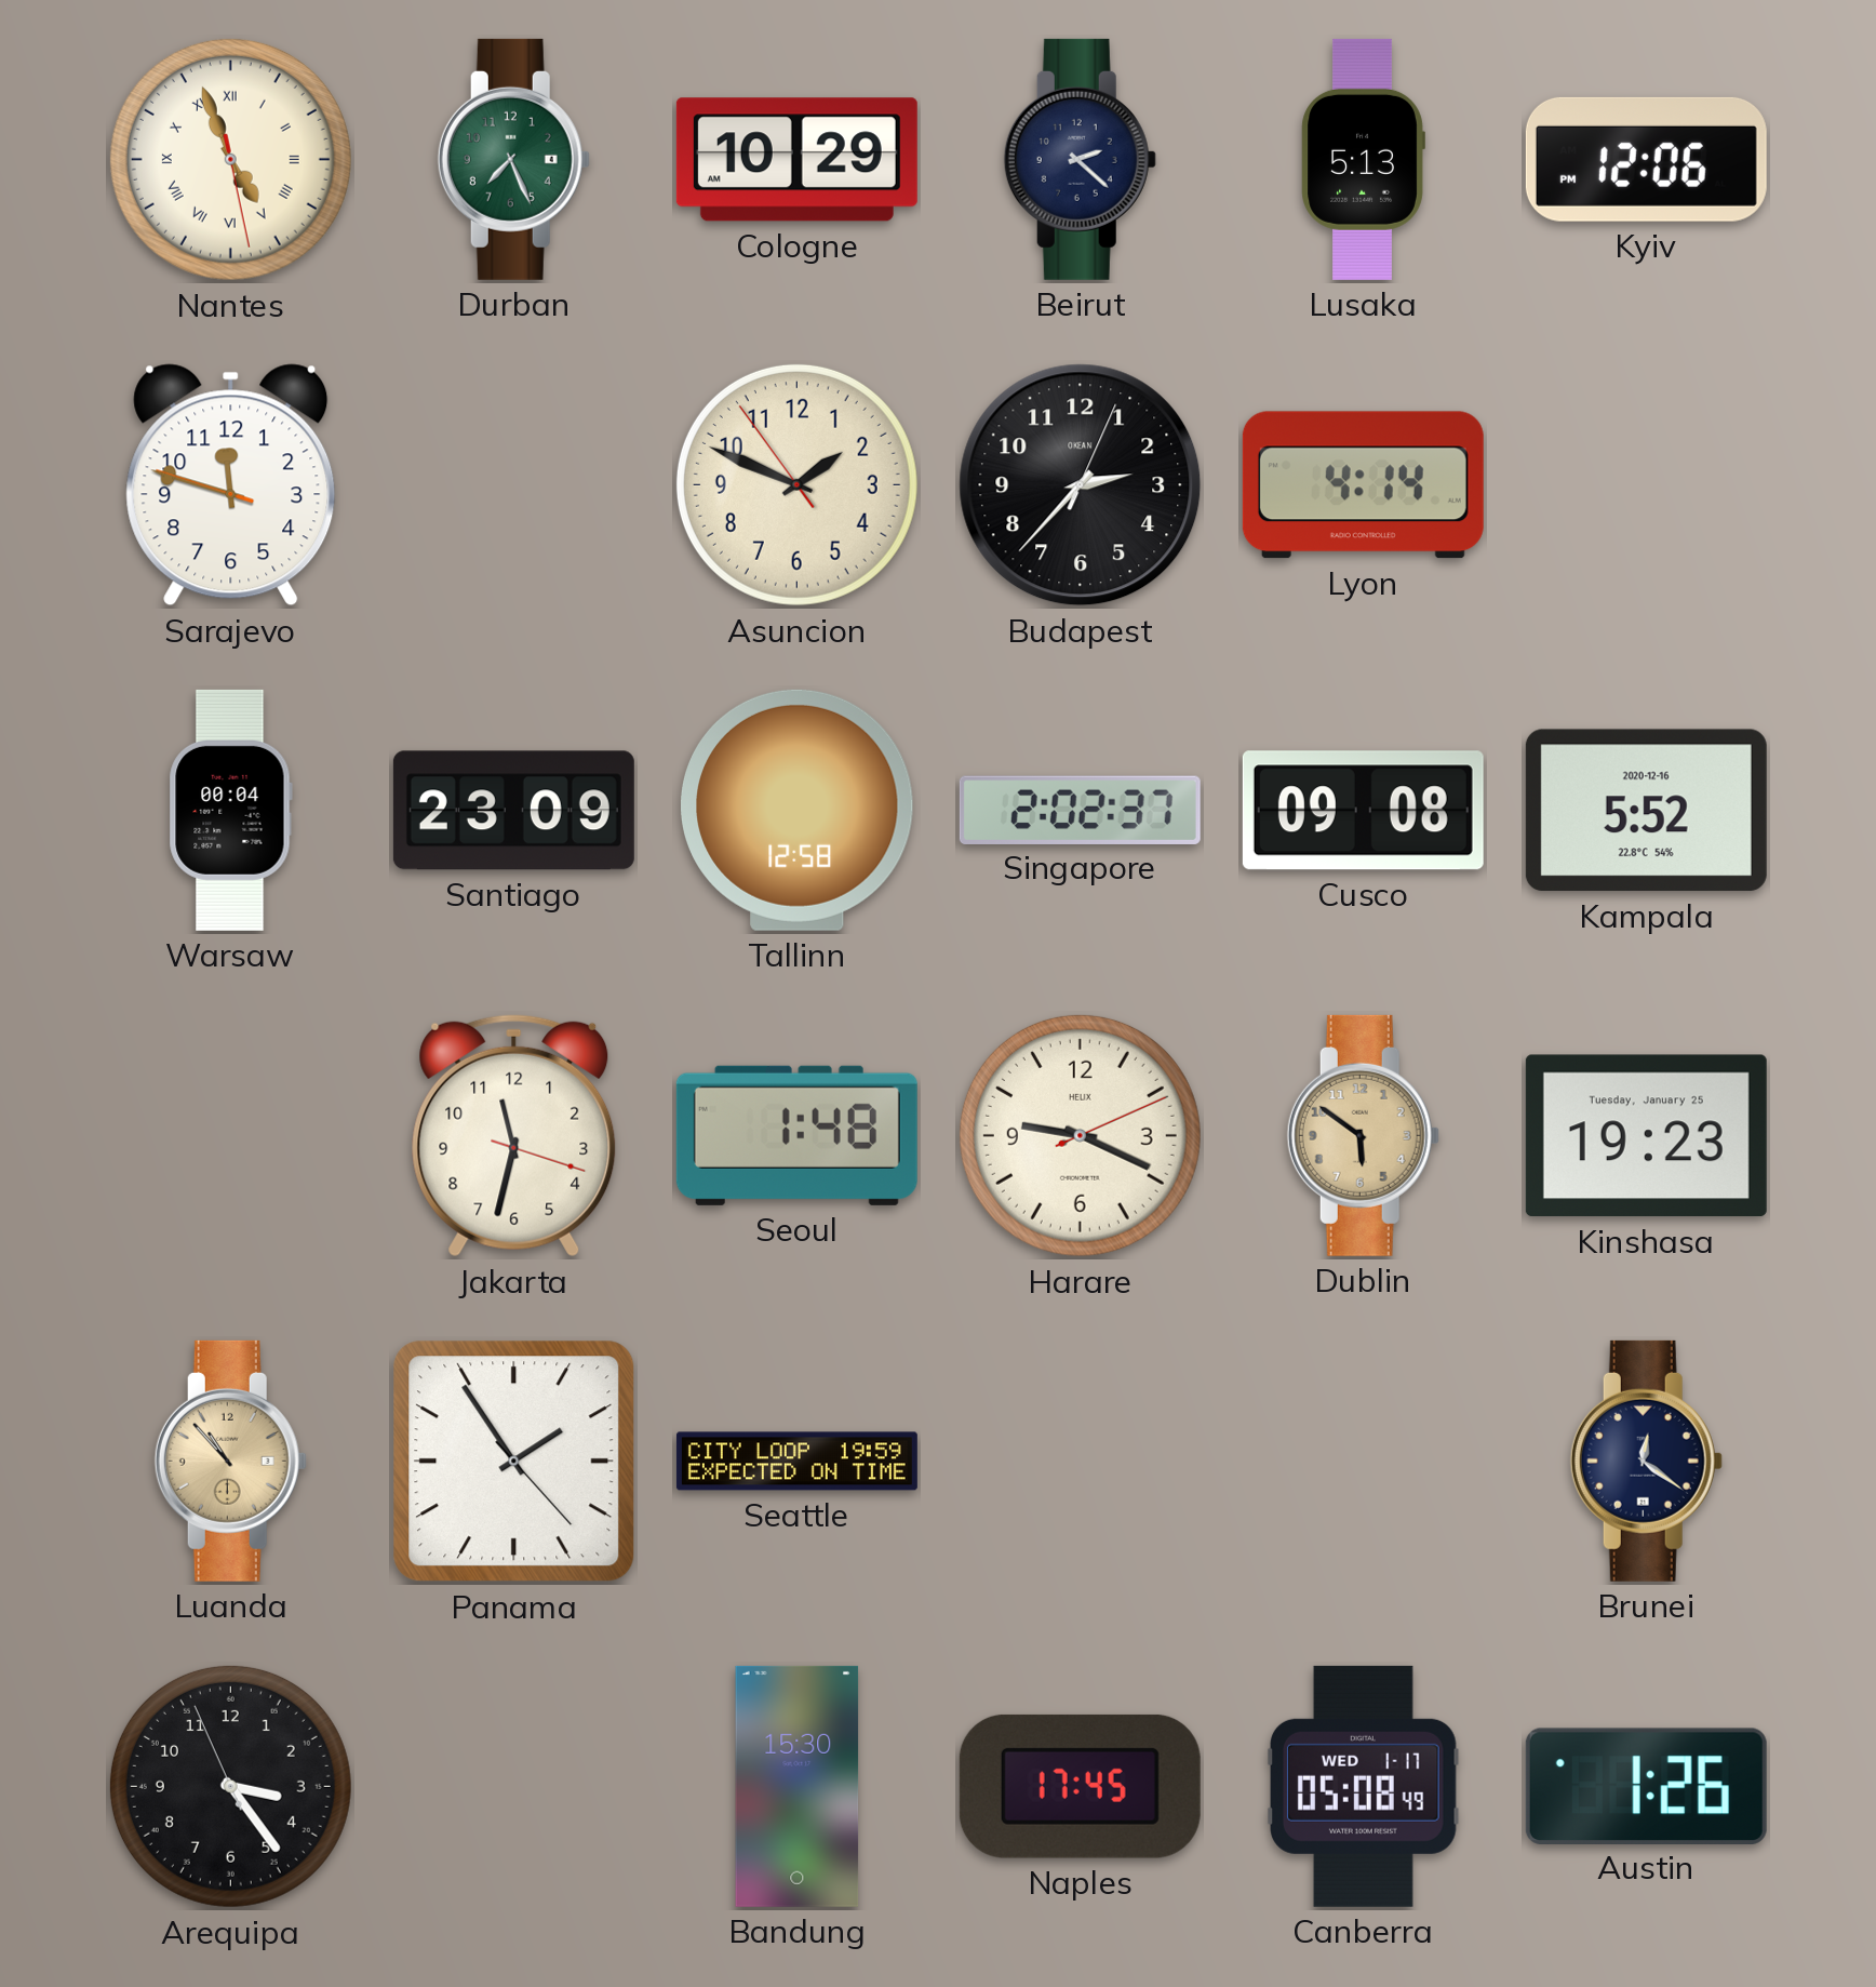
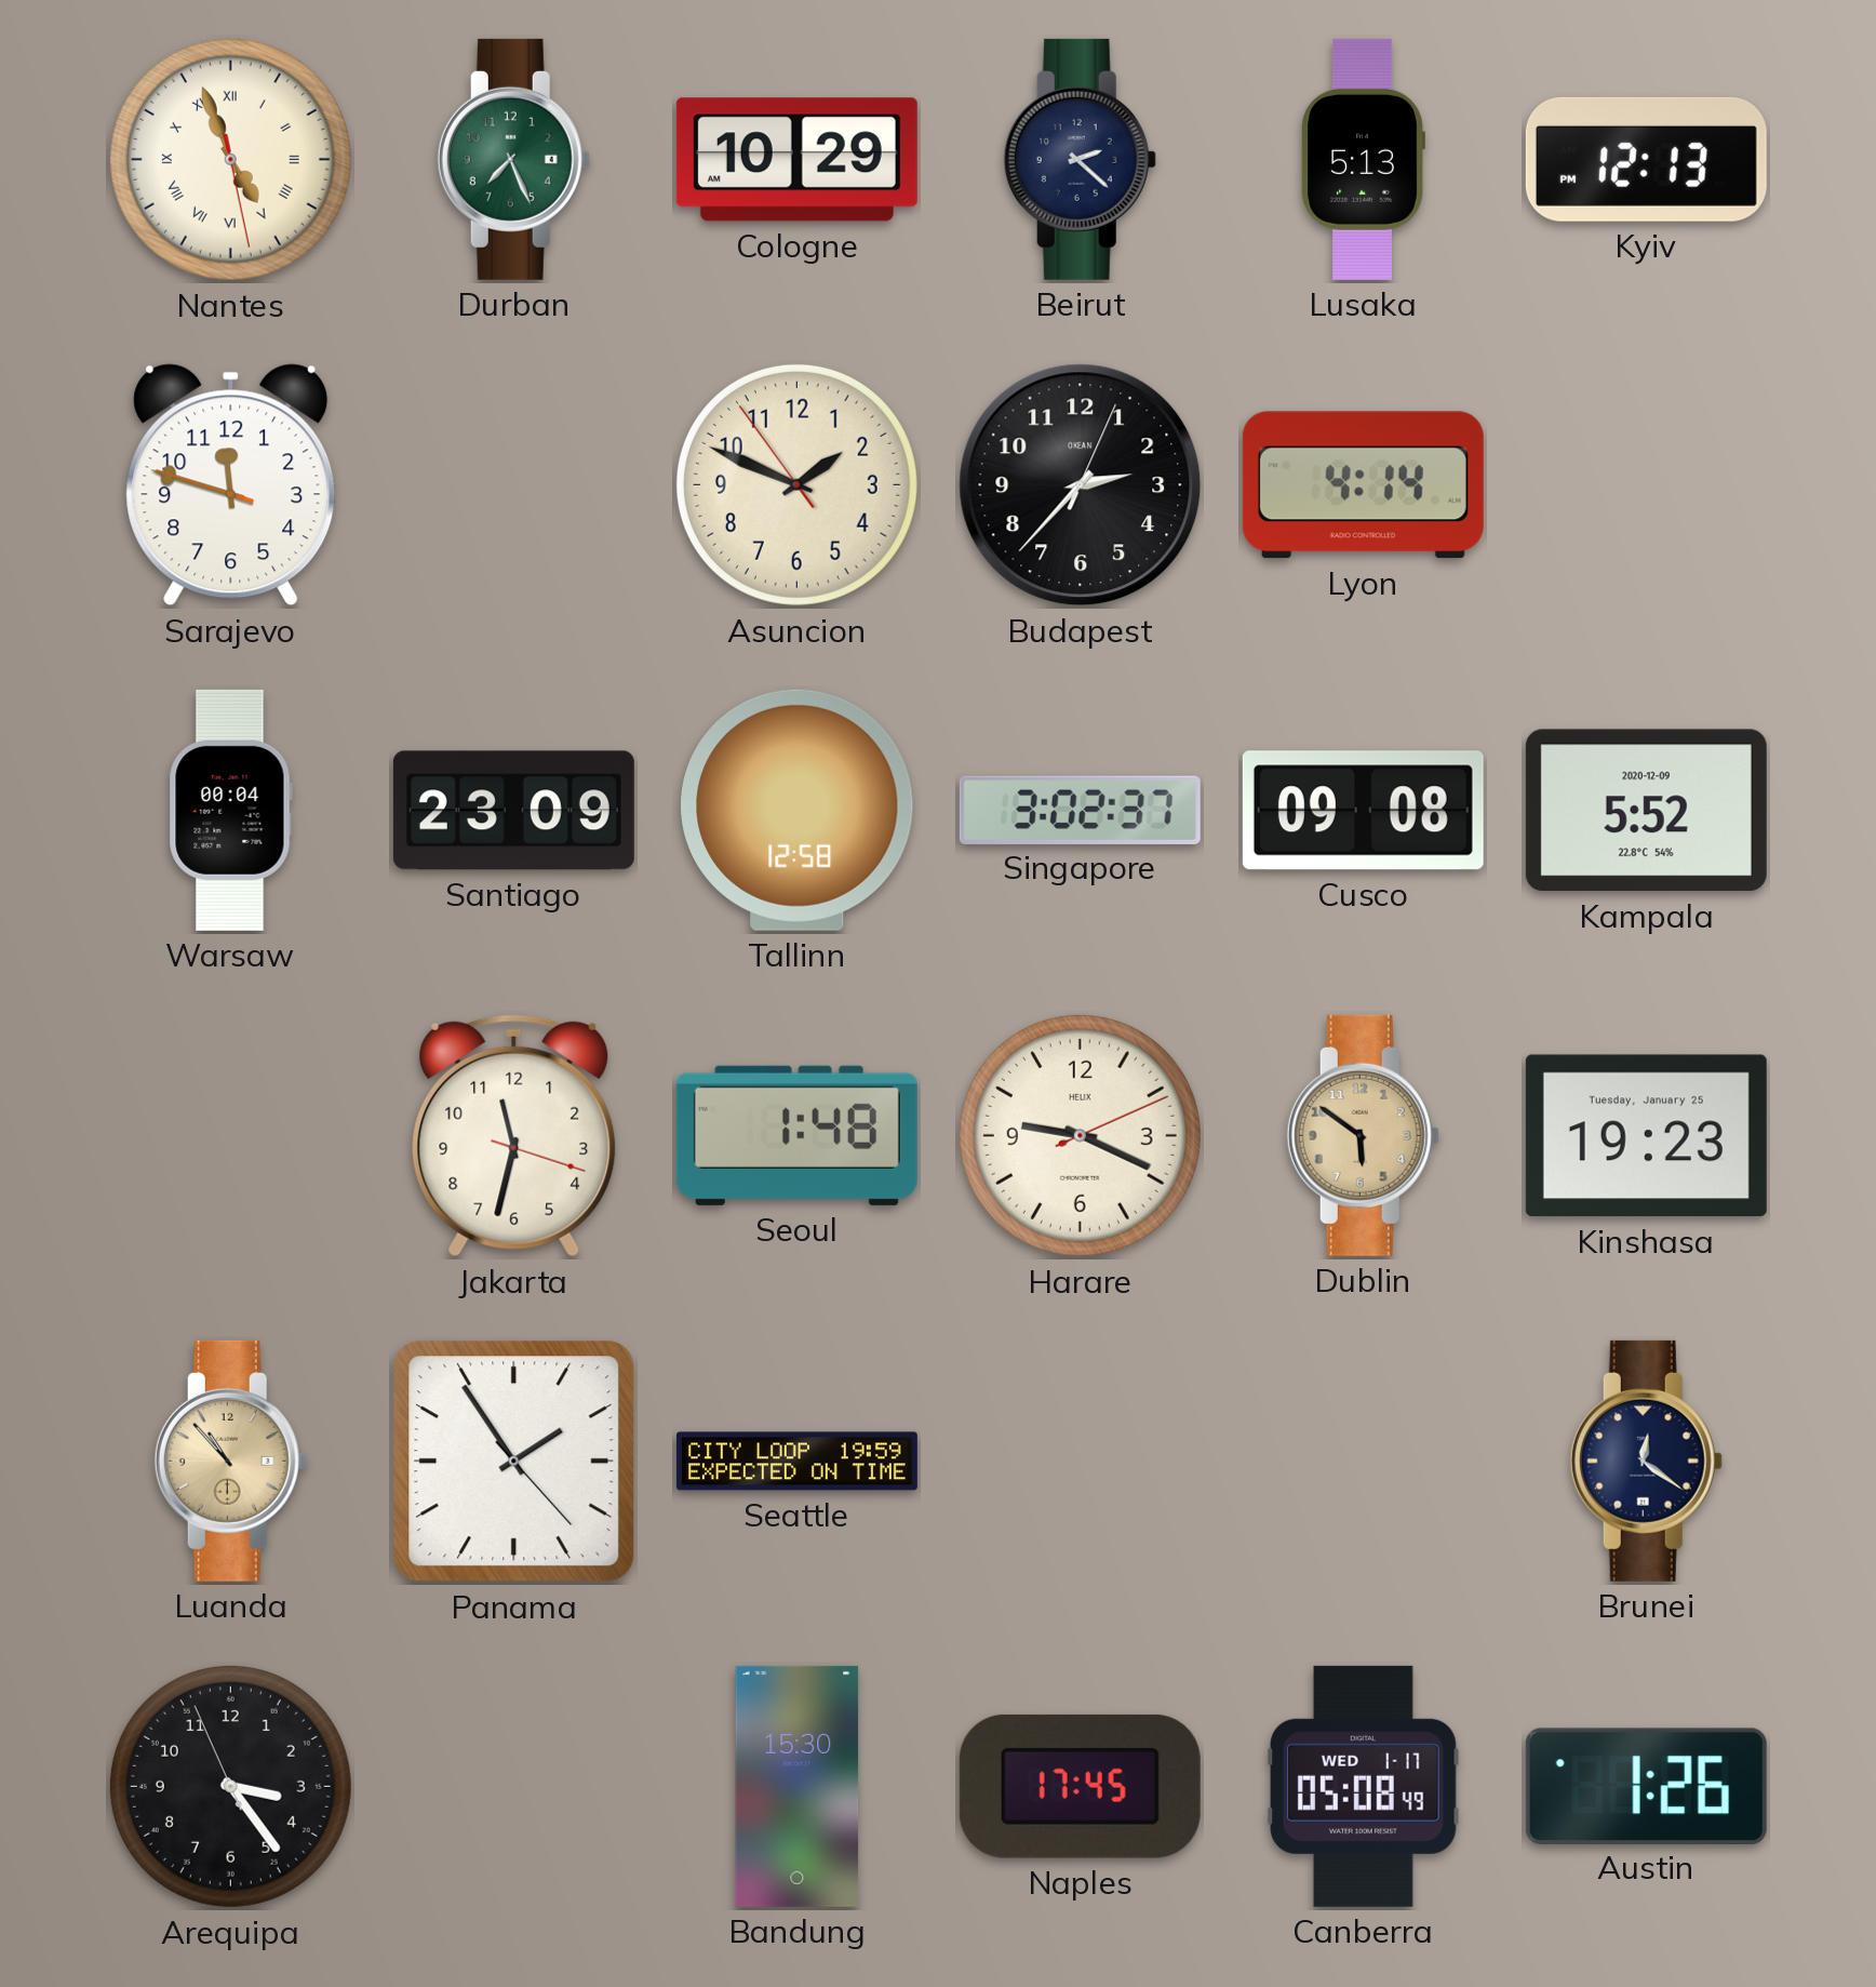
Kyiv: 12:06 -> 12:13 (1646, 159)
Singapore: 2:02 -> 3:02 (1080, 810)
Kampala date: 2020-12-16 -> 2020-12-09 (1646, 811)
